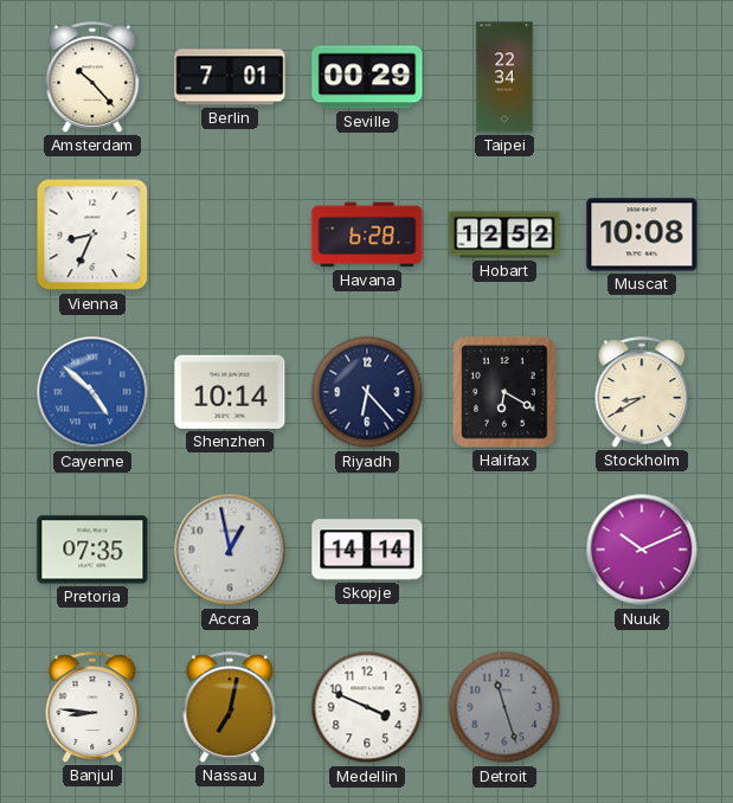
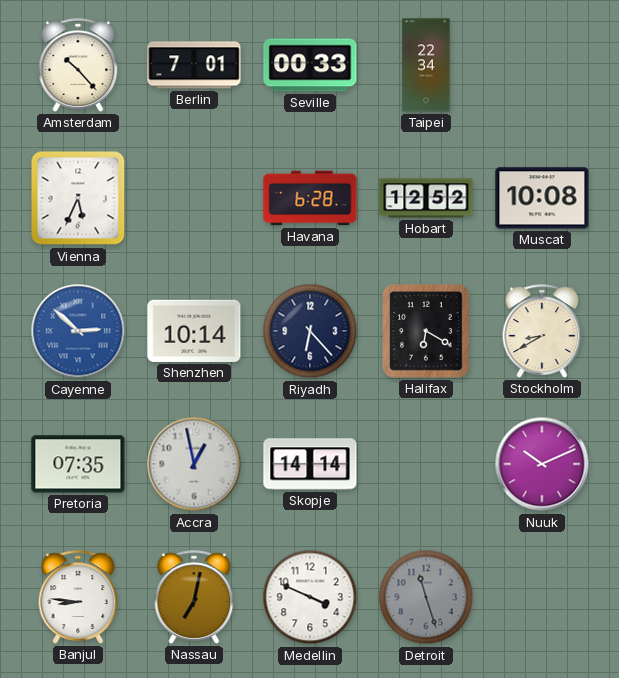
Seville: 00:29 -> 00:33 (310, 65)
Vienna: 8:34 -> 5:34 (78, 198)
Cayenne: 4:52 -> 2:52 (78, 331)
